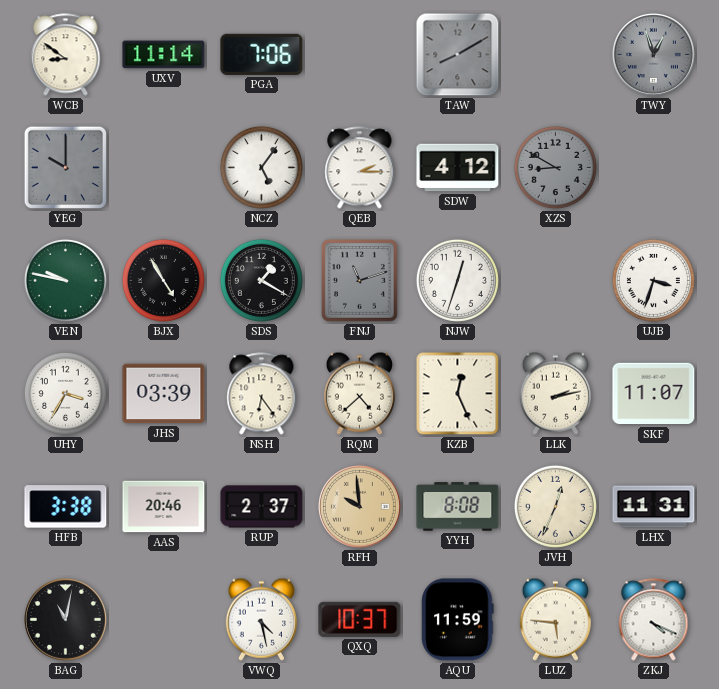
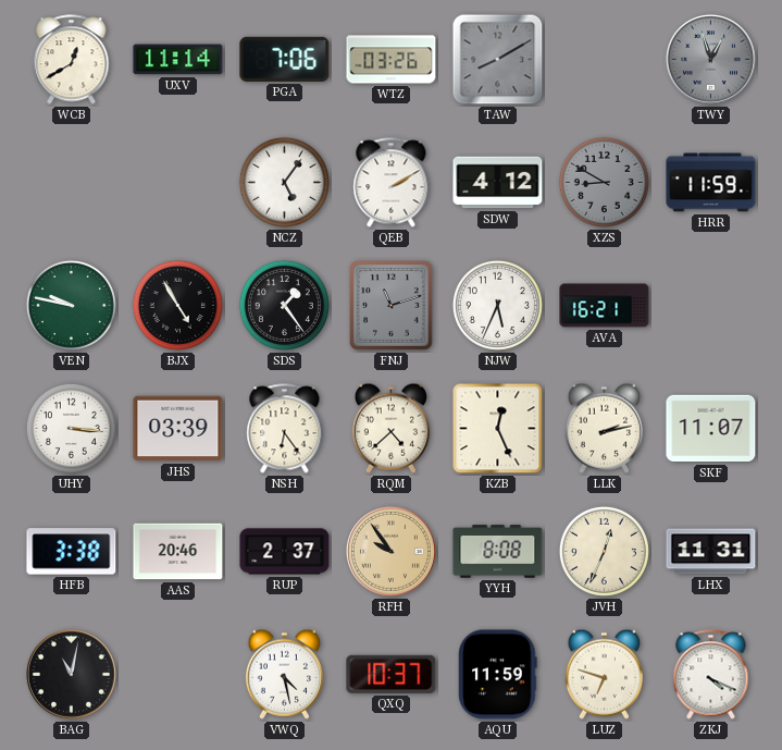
WCB: 8:51 -> 12:40 (72, 60)
WTZ: none -> 03:26 (392, 60)
YEG: 10:00 -> none (65, 167)
QEB: 2:15 -> 2:10 (392, 183)
HRR: none -> 11:59 (711, 183)
SDS: 1:20 -> 1:24 (284, 305)
NJW: 12:33 -> 5:34 (497, 305)
AVA: none -> 16:21 (605, 306)
UJB: 3:33 -> none (653, 280)
UHY: 3:35 -> 3:16 (71, 428)
RFH: 9:59 -> 9:54 (390, 551)
LUZ: 5:46 -> 6:48 (604, 674)
